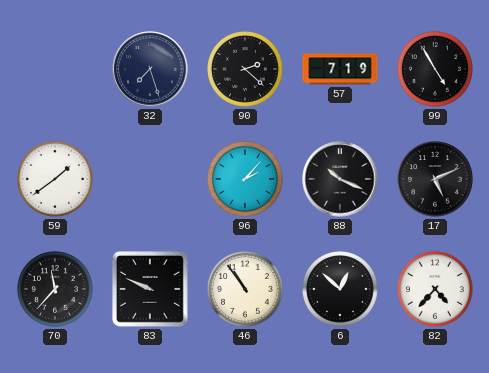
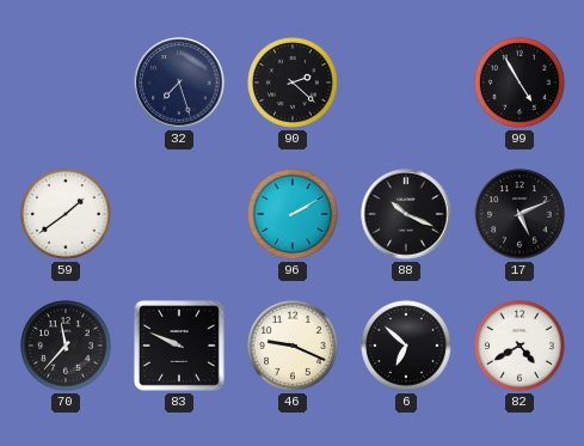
57: 7:19 -> none (340, 69)
96: 2:07 -> 2:10 (294, 215)
46: 10:54 -> 9:19 (294, 347)
6: 12:52 -> 6:52 (407, 347)
82: 4:37 -> 4:40 (521, 347)
